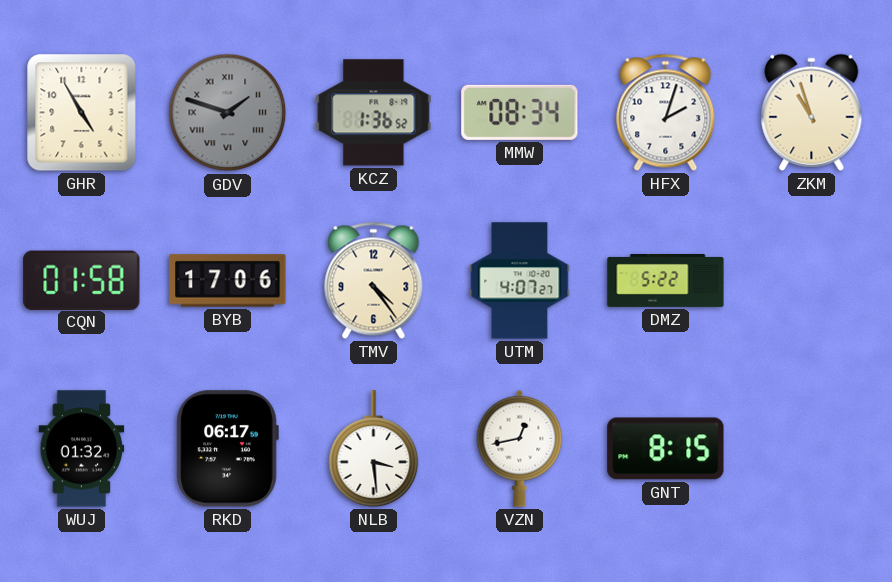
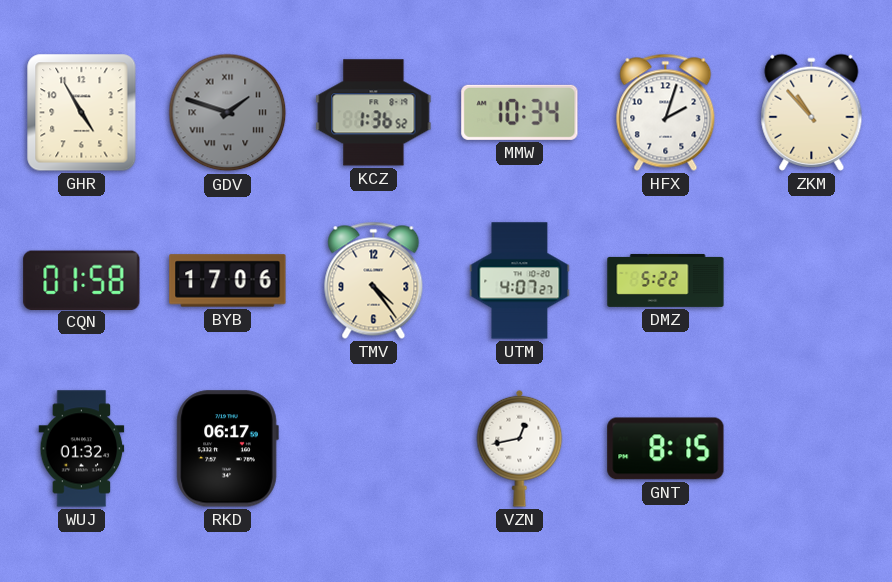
MMW: 08:34 -> 10:34 (520, 112)
ZKM: 10:57 -> 10:53 (812, 112)
NLB: 3:29 -> none (374, 449)
